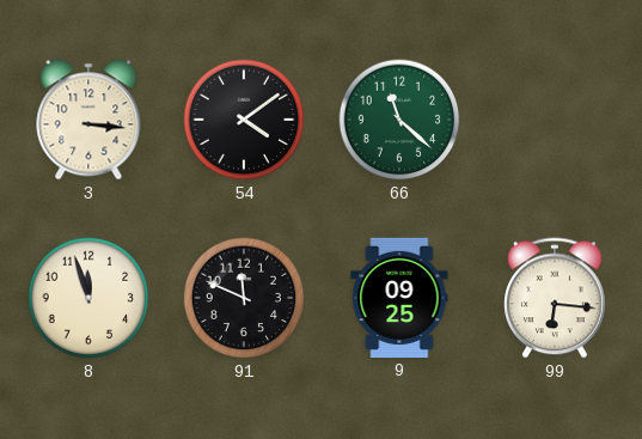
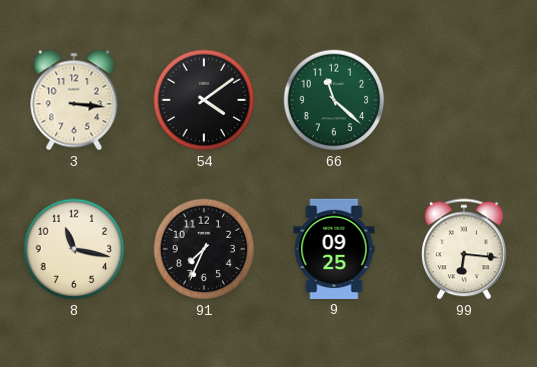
8: 11:57 -> 11:17 (74, 249)
91: 11:49 -> 7:34 (204, 249)
